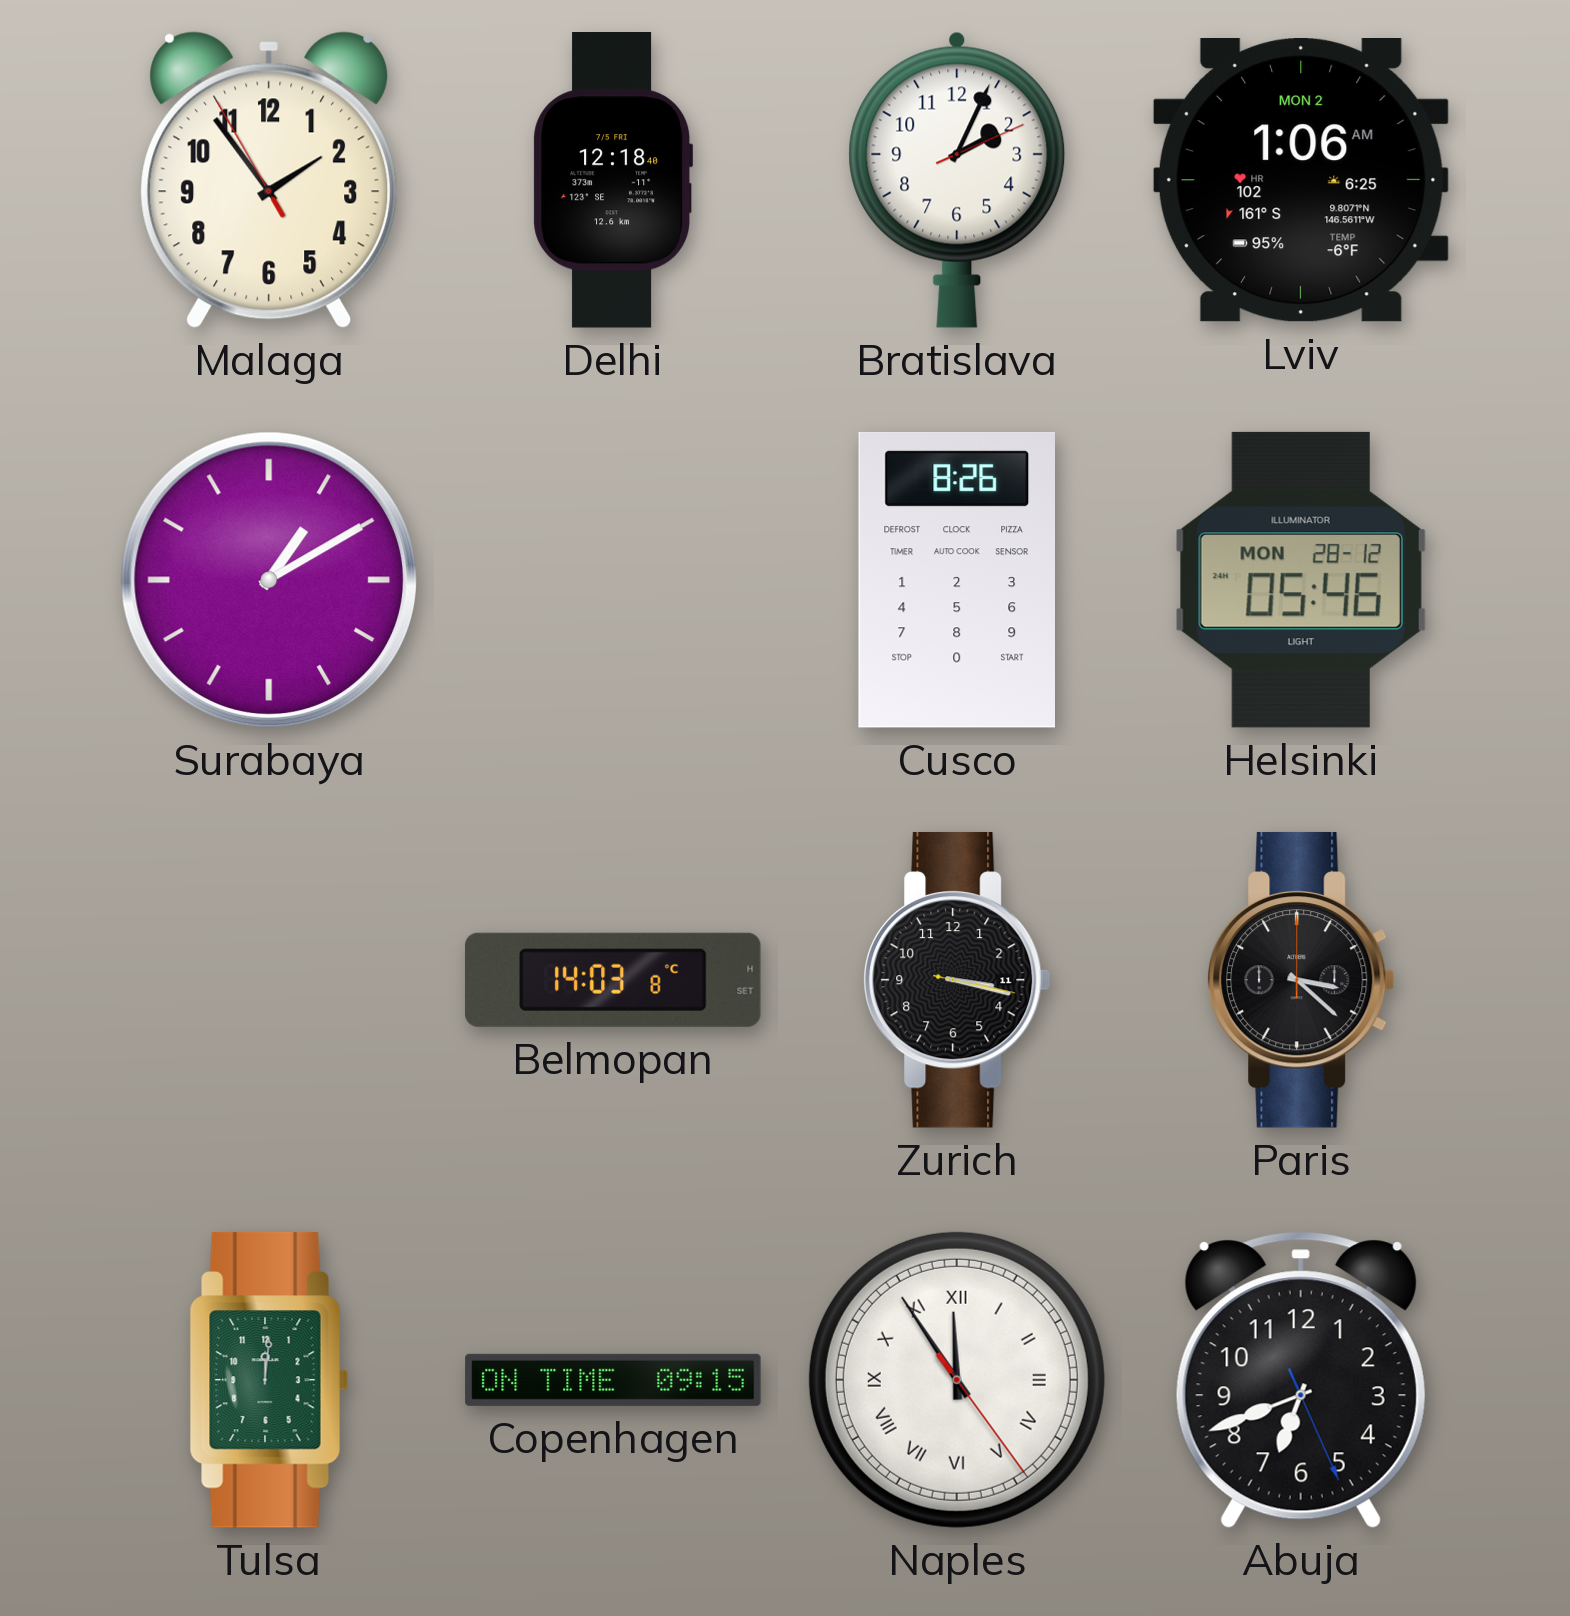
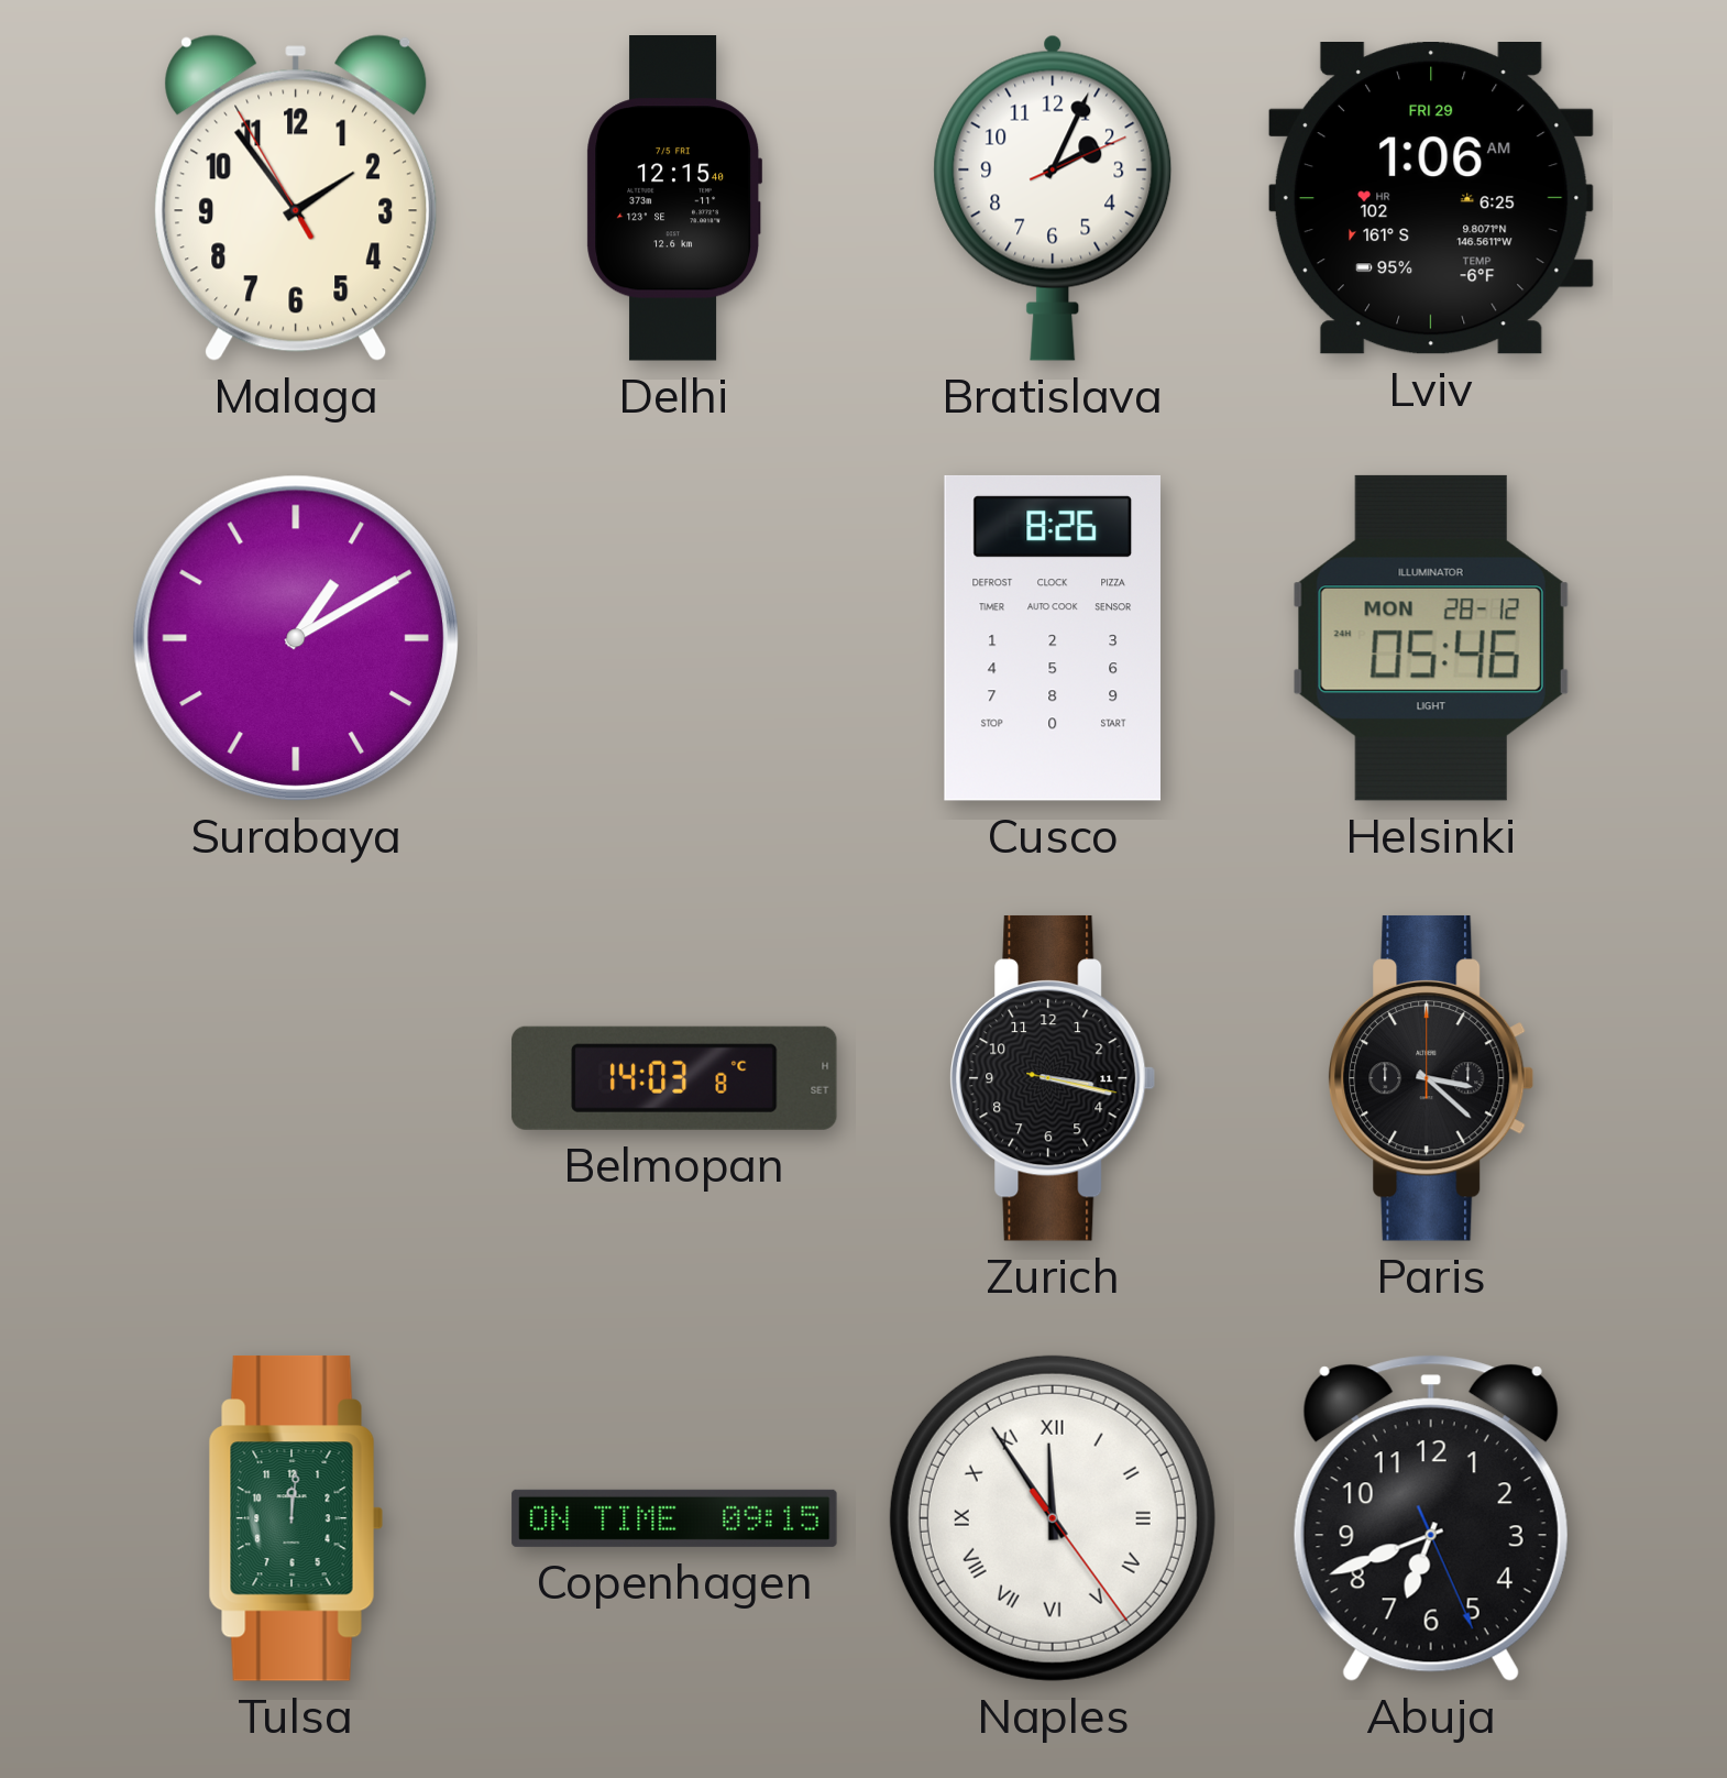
Delhi: 12:18 -> 12:15 (674, 199)
Lviv date: MON 2 -> FRI 29 (1431, 199)
